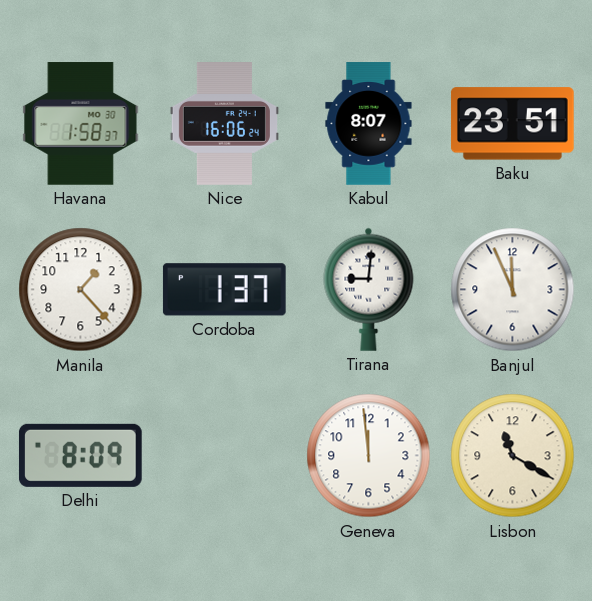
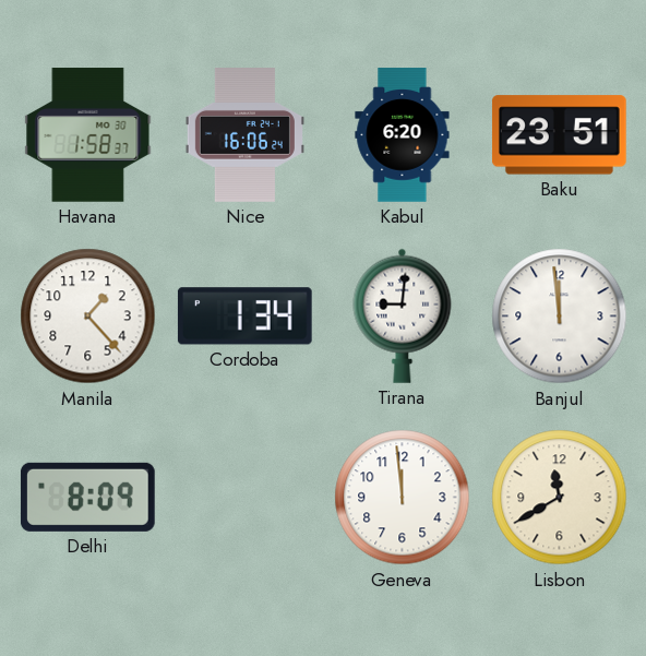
Kabul: 8:07 -> 6:20 (403, 135)
Cordoba: 1:37 -> 1:34 (244, 317)
Banjul: 11:56 -> 11:59 (560, 317)
Lisbon: 11:20 -> 11:40 (560, 498)
